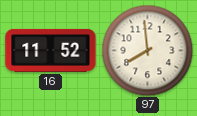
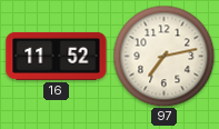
97: 7:59 -> 7:13 (163, 56)
